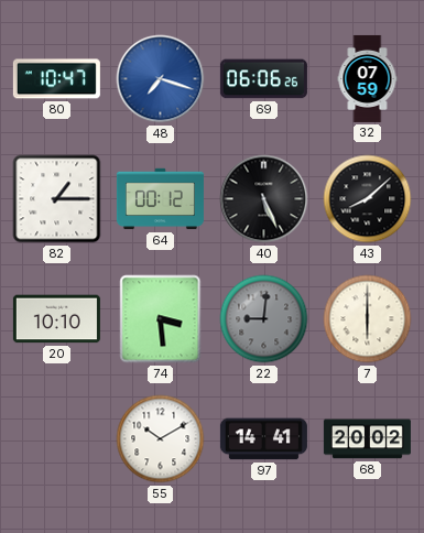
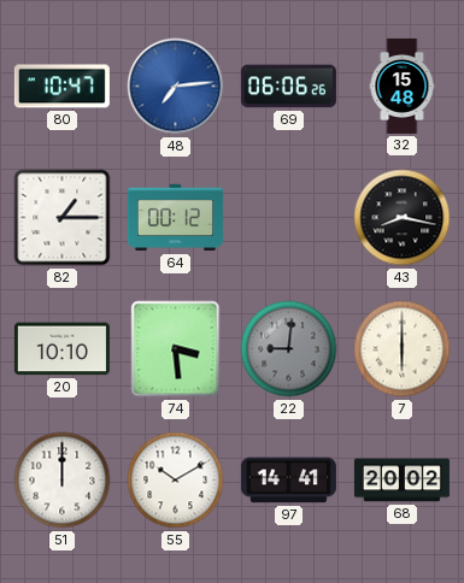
48: 7:18 -> 7:14 (176, 87)
32: 07:59 -> 15:48 (403, 86)
40: 5:26 -> none (264, 199)
43: 8:08 -> 8:17 (403, 218)
51: none -> 12:00 (63, 481)
